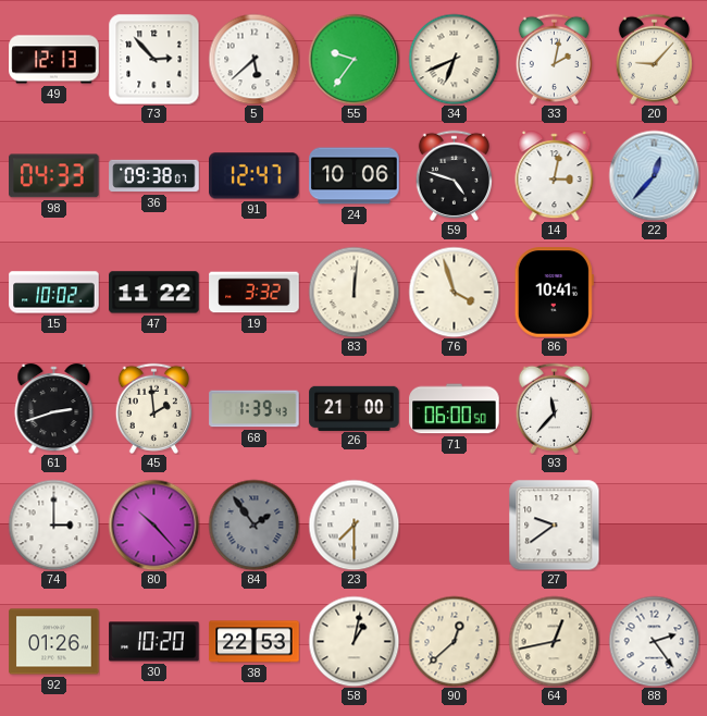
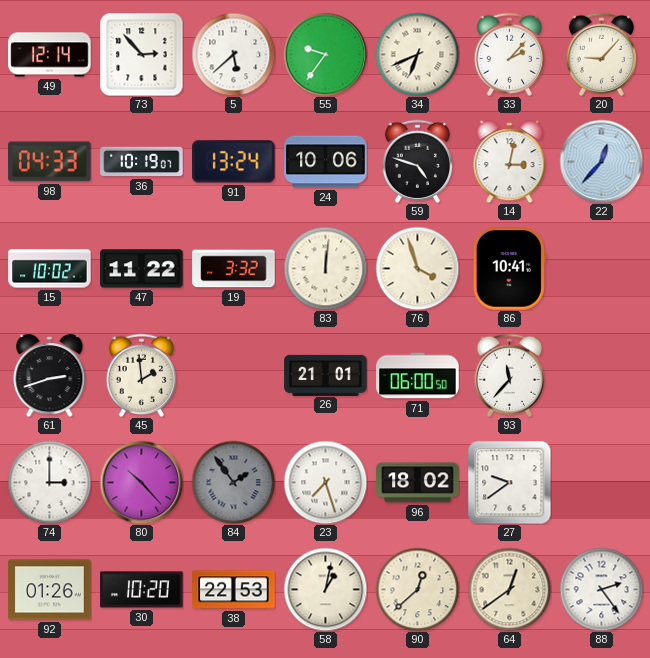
49: 12:13 -> 12:14 (50, 55)
33: 2:02 -> 2:07 (509, 54)
36: 09:38 -> 10:19 (142, 162)
91: 12:47 -> 13:24 (234, 162)
68: 1:39 -> none (255, 409)
26: 21:00 -> 21:01 (326, 375)
23: 7:30 -> 7:27 (325, 482)
96: none -> 18:02 (418, 483)
64: 12:43 -> 12:39 (509, 589)
